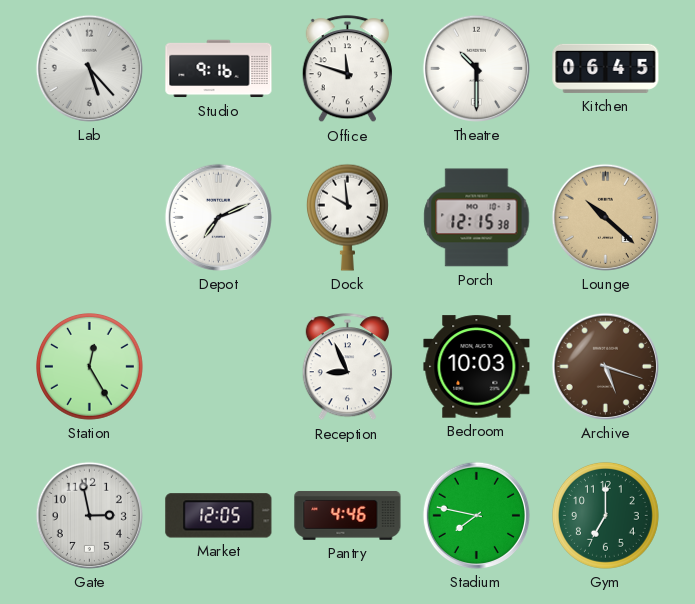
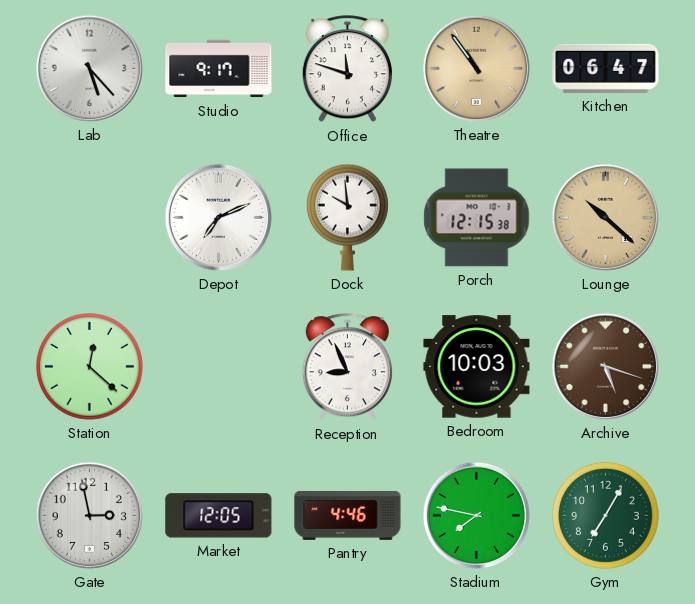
Studio: 9:16 -> 9:17 (219, 69)
Theatre: 10:30 -> 10:54 (476, 68)
Theatre dial: white -> champagne (476, 68)
Kitchen: 06:45 -> 06:47 (606, 68)
Station: 12:25 -> 12:22 (90, 367)
Gym: 7:00 -> 7:05 (606, 516)
